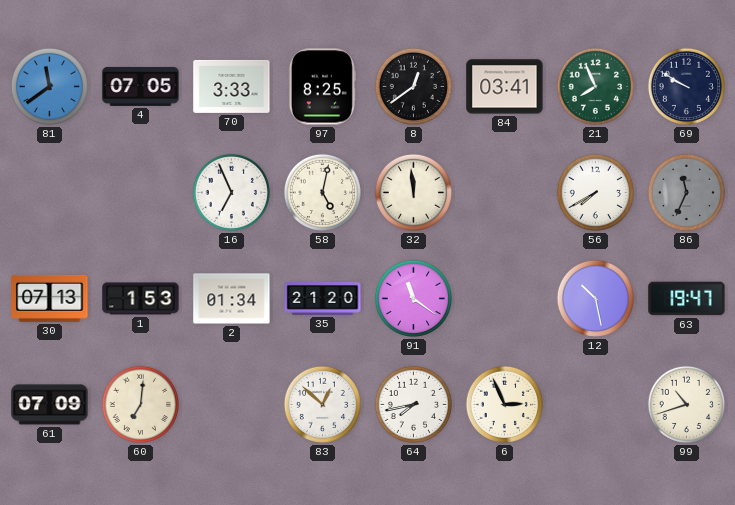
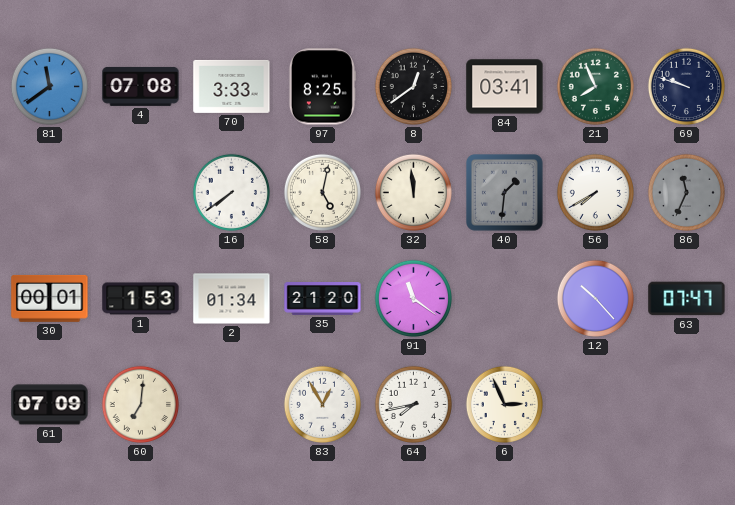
4: 07:05 -> 07:08 (141, 86)
69: 9:50 -> 9:48 (686, 86)
16: 6:56 -> 7:39 (231, 192)
40: none -> 1:31 (505, 193)
30: 07:13 -> 00:01 (50, 298)
12: 10:28 -> 10:23 (595, 298)
63: 19:47 -> 07:47 (687, 299)
83: 12:52 -> 12:55 (322, 404)
99: 10:42 -> none (686, 404)
